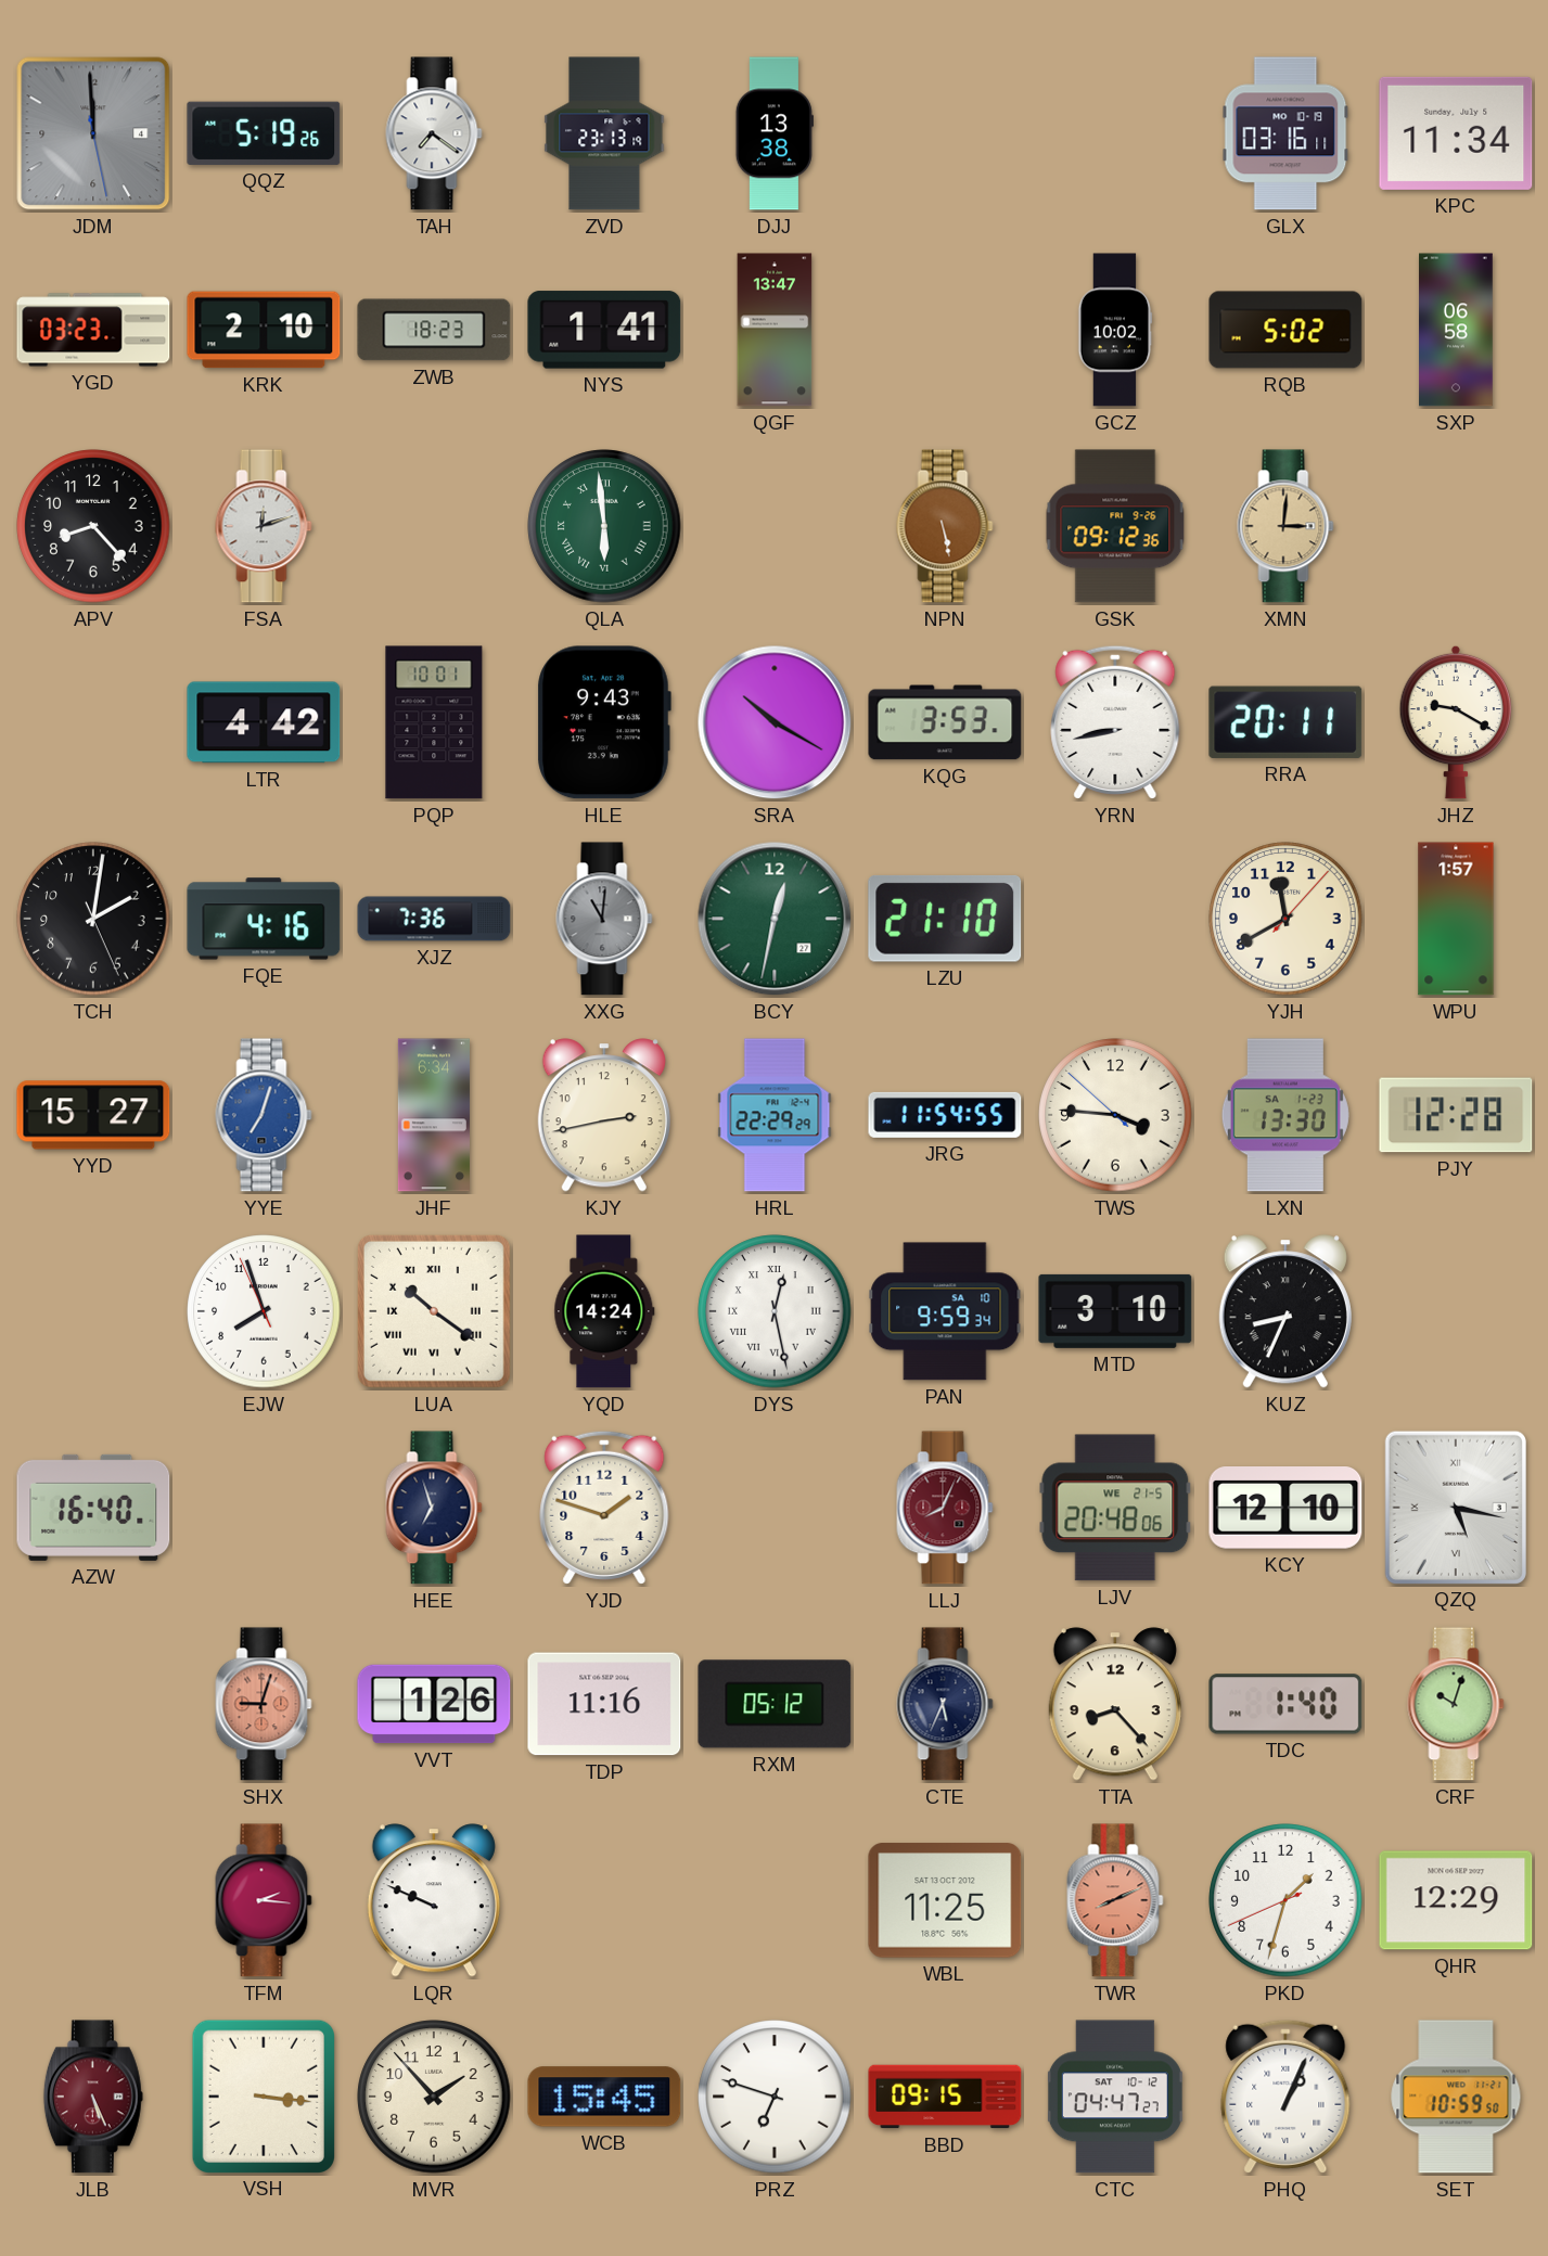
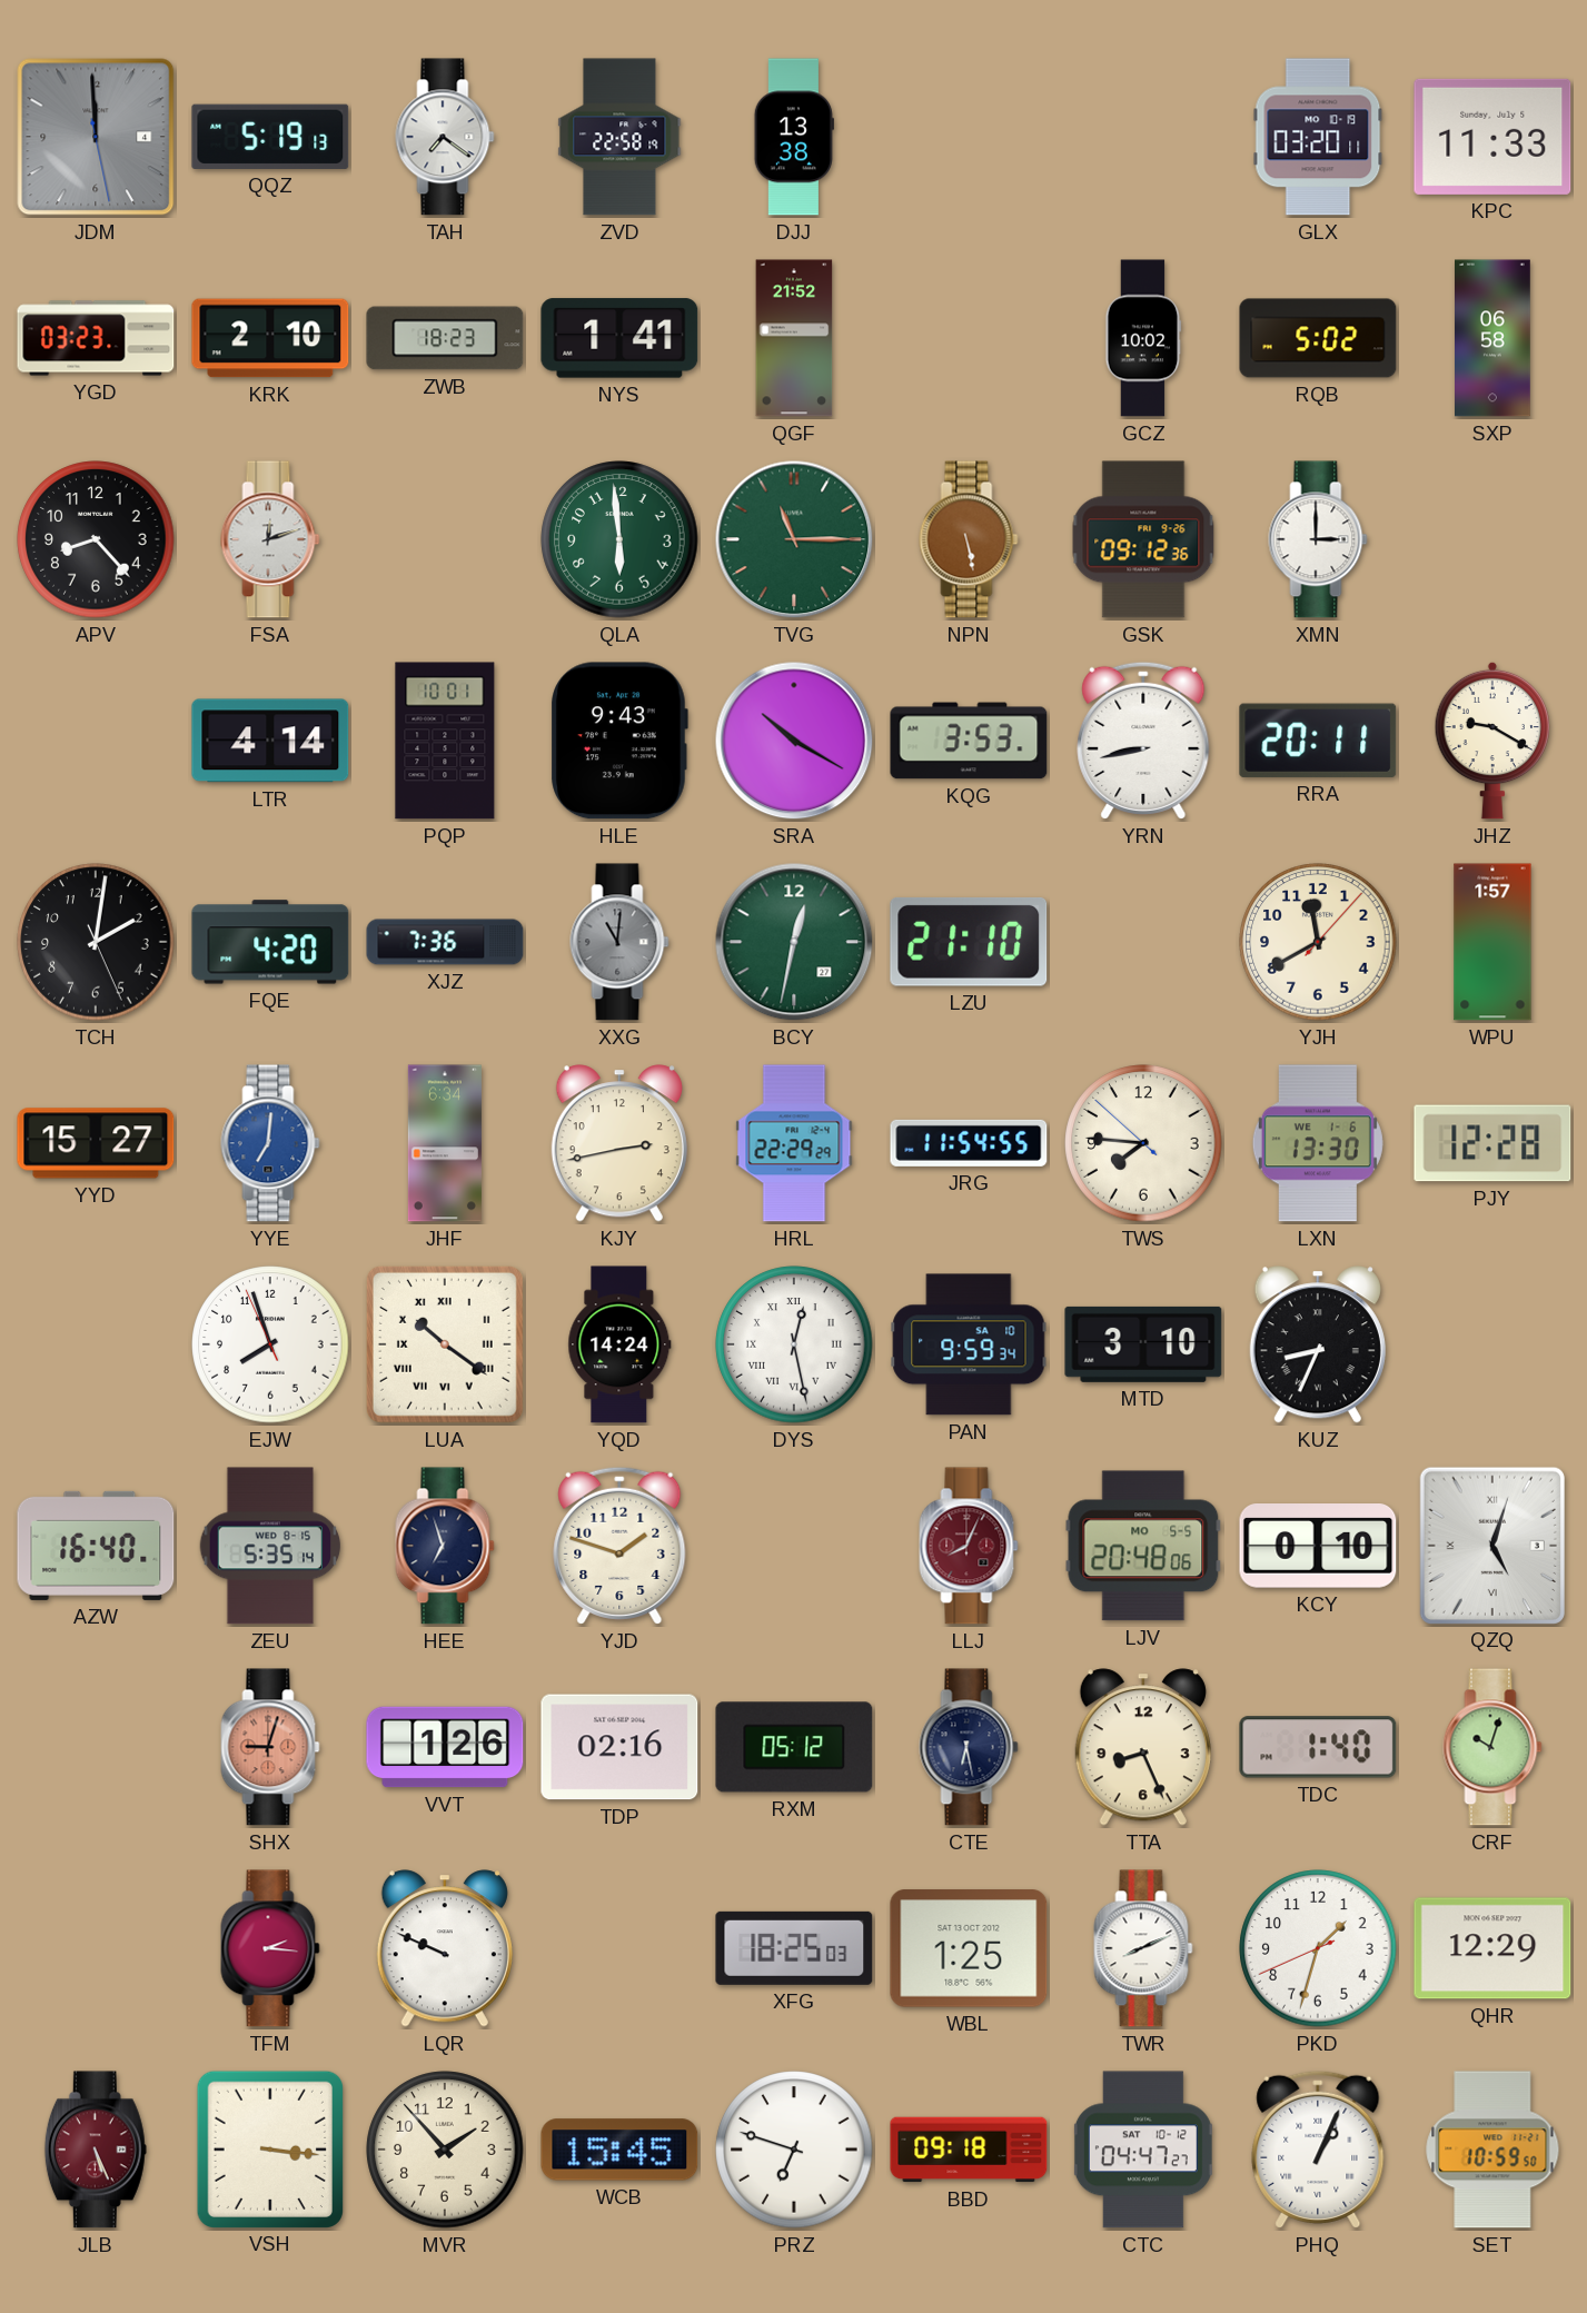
QQZ: 5:19:26 -> 5:19:13 (270, 137)
ZVD: 23:13 -> 22:58 (619, 137)
GLX: 03:16 -> 03:20 (1318, 137)
KPC: 11:34 -> 11:33 (1492, 137)
QGF: 13:47 -> 21:52 (794, 338)
QLA numerals: Roman -> Arabic (619, 539)
TVG: none -> 11:15 (794, 539)
XMN: 3:01 -> 3:00 (1318, 539)
XMN dial: champagne -> white (1318, 539)
LTR: 4:42 -> 4:14 (270, 741)
FQE: 4:16 -> 4:20 (270, 942)
YYE: 7:03 -> 7:01 (270, 1143)
TWS: 3:45 -> 7:45 (1143, 1143)
LXN date: SA 1-23 -> WE 1-6 (1318, 1143)
ZEU: none -> 5:35 (270, 1546)
LJV date: WE 21-5 -> MO 5-5 (1143, 1546)
KCY: 12:10 -> 0:10 (1318, 1546)
QZQ: 5:17 -> 5:03 (1492, 1545)
TDP: 11:16 -> 02:16 (619, 1747)
CTE: 5:34 -> 6:28 (969, 1747)
TTA: 8:23 -> 8:26 (1143, 1747)
XFG: none -> 18:25 (794, 1948)
WBL: 11:25 -> 1:25 (969, 1948)
TWR dial: salmon -> white (1143, 1948)
BBD: 09:15 -> 09:18 (969, 2150)
